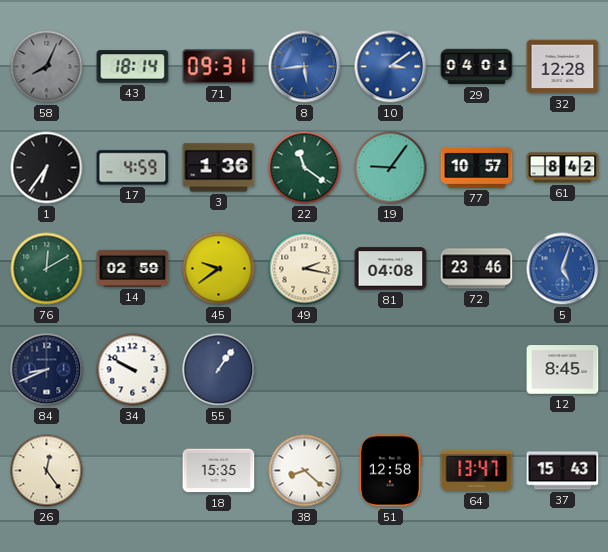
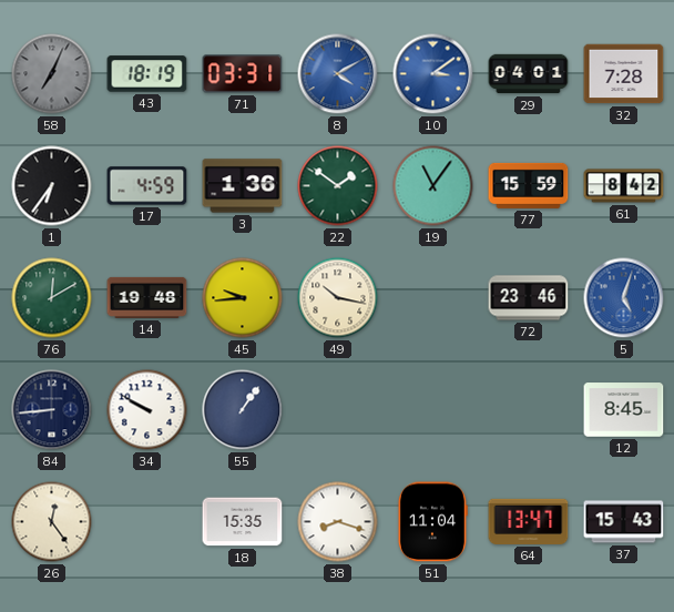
58: 8:04 -> 7:04 (52, 74)
43: 18:14 -> 18:19 (147, 74)
71: 09:31 -> 03:31 (243, 74)
8: 5:44 -> 4:10 (338, 74)
32: 12:28 -> 7:28 (624, 74)
22: 11:21 -> 1:51 (338, 186)
19: 9:06 -> 11:06 (433, 186)
77: 10:57 -> 15:59 (529, 185)
14: 02:59 -> 19:48 (147, 297)
45: 9:39 -> 9:44 (243, 298)
49: 2:17 -> 10:17 (338, 298)
81: 04:08 -> none (391, 269)
84: 8:41 -> 8:44 (52, 410)
38: 8:22 -> 8:18 (338, 522)
51: 12:58 -> 11:04 (432, 522)
